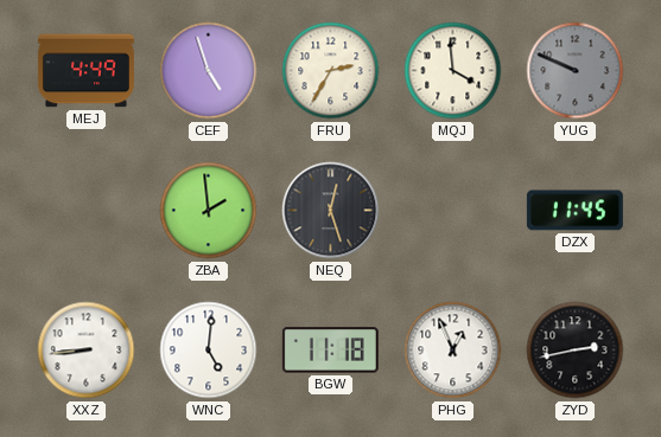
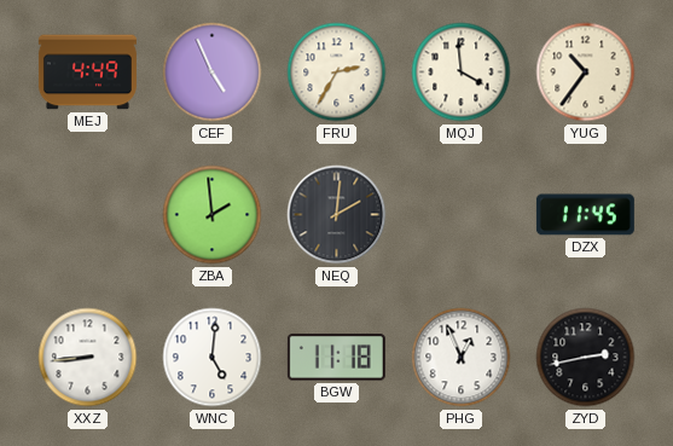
CEF: 4:57 -> 4:56 (213, 73)
YUG: 9:49 -> 10:36 (586, 73)
YUG dial: grey -> cream (586, 73)
NEQ: 12:27 -> 2:01 (337, 215)
